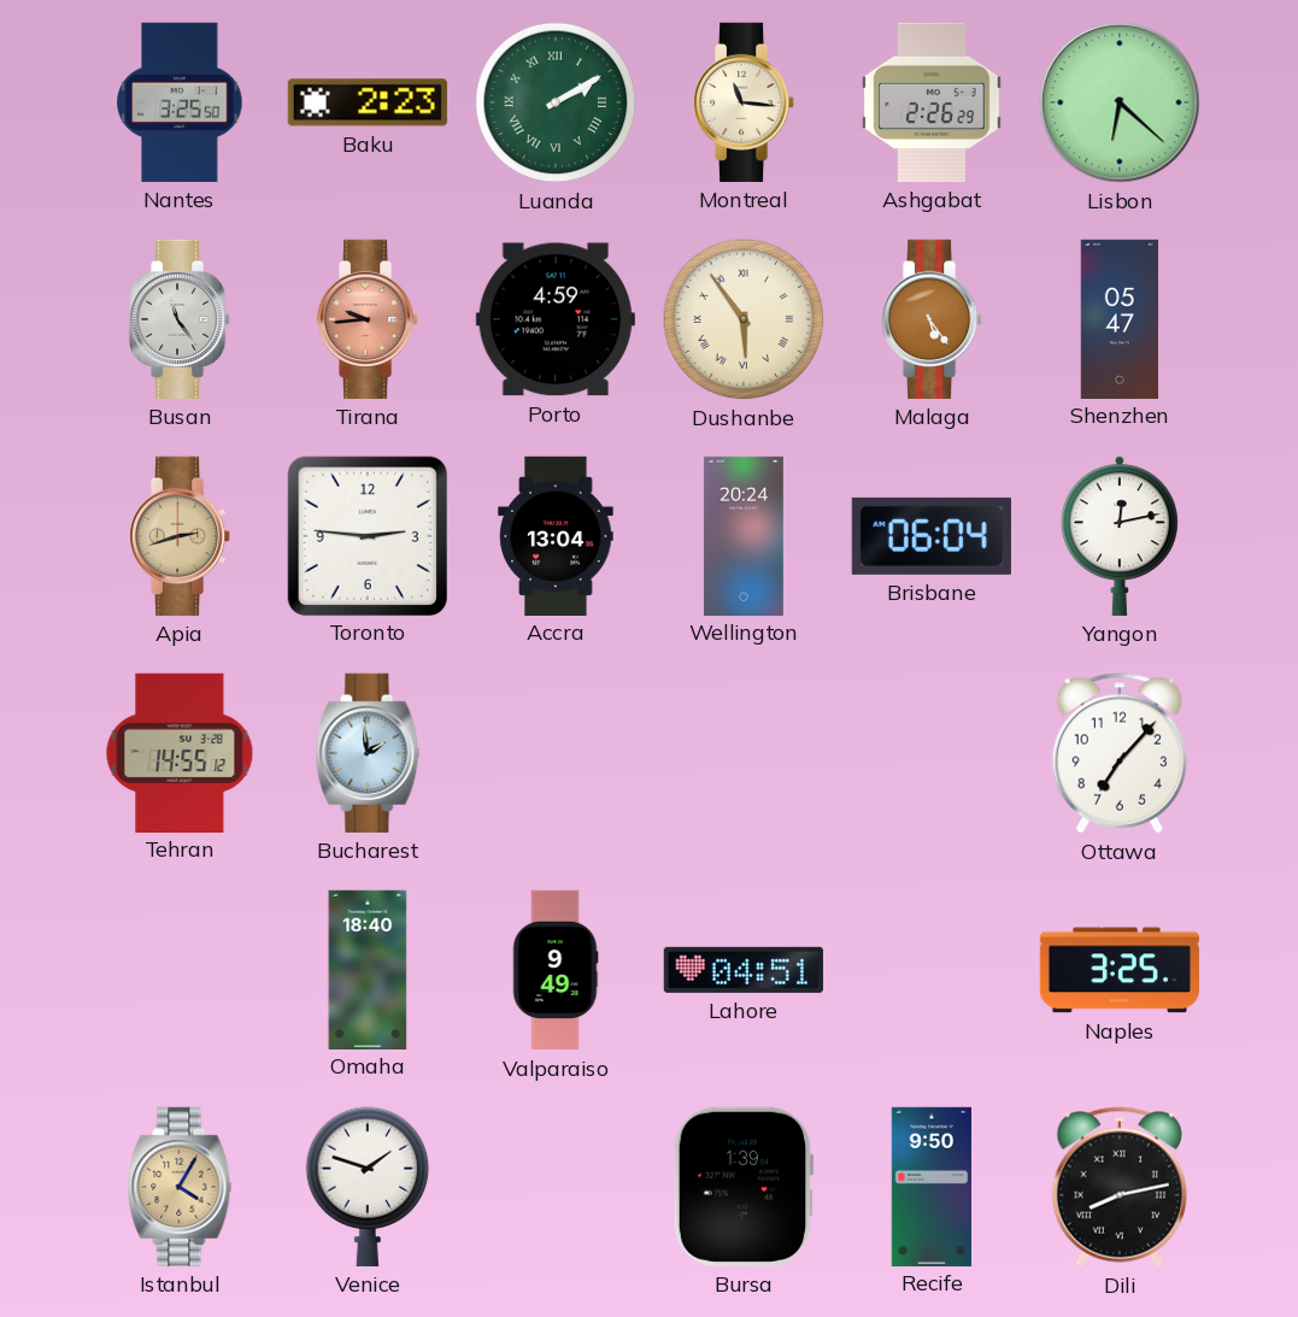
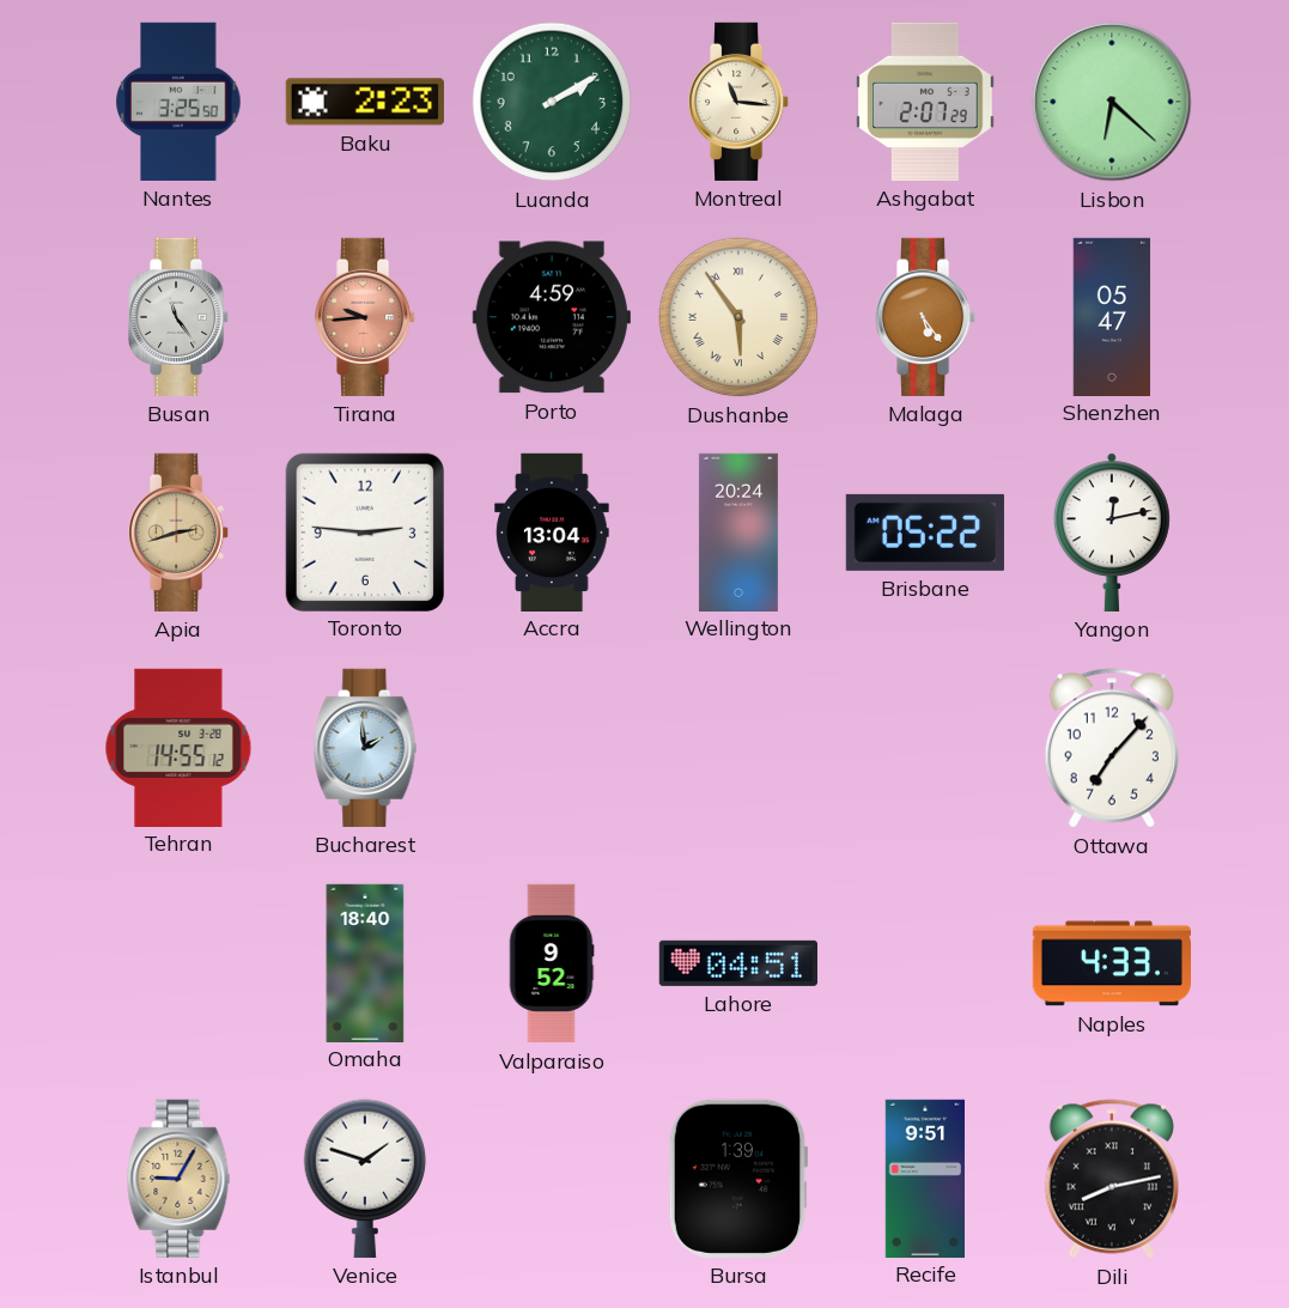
Luanda numerals: Roman -> Arabic (552, 102)
Ashgabat: 2:26 -> 2:07 (925, 102)
Brisbane: 06:04 -> 05:22 (925, 533)
Valparaiso: 9:49 -> 9:52 (552, 963)
Naples: 3:25 -> 4:33 (1111, 963)
Istanbul: 4:05 -> 9:05 (178, 1179)
Recife: 9:50 -> 9:51 (924, 1178)
